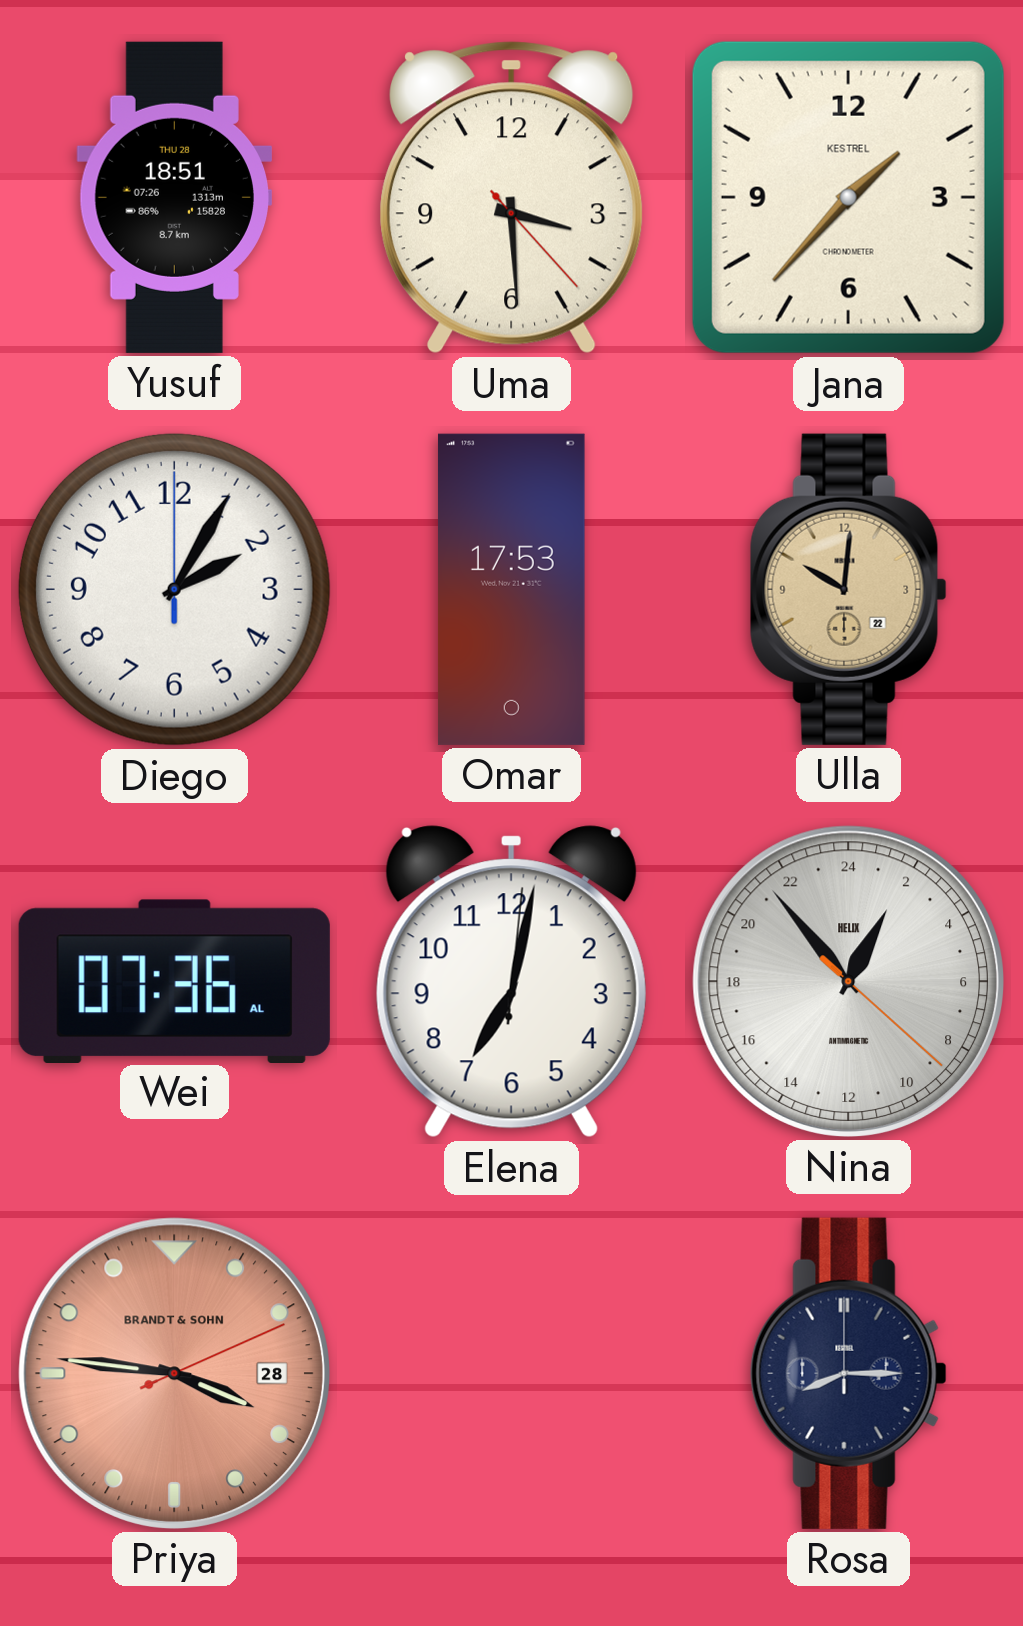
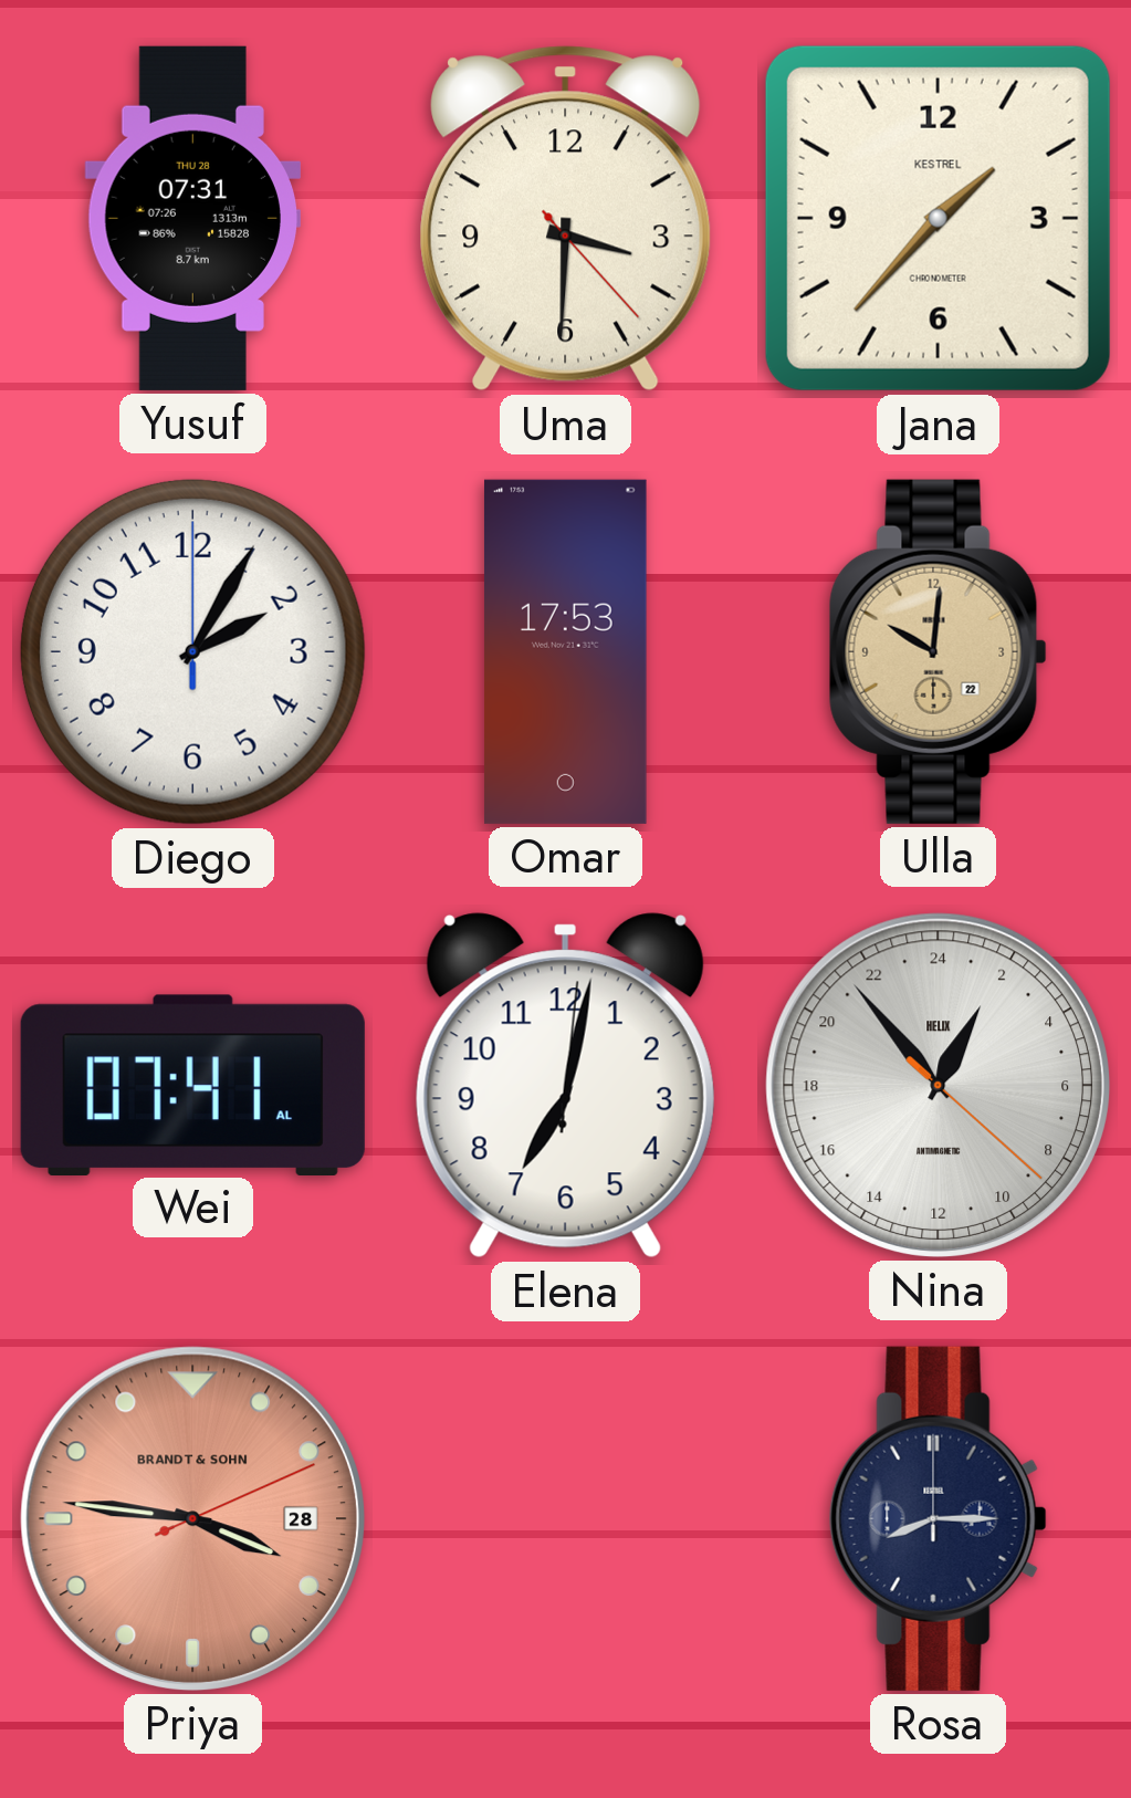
Yusuf: 18:51 -> 07:31 (192, 218)
Uma: 3:29 -> 3:30 (566, 219)
Wei: 07:36 -> 07:41 (192, 1085)
